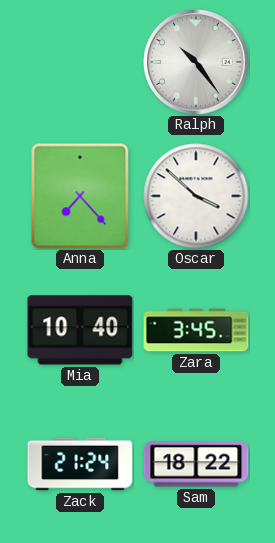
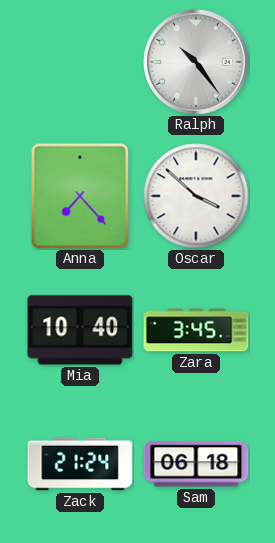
Sam: 18:22 -> 06:18 (196, 464)
